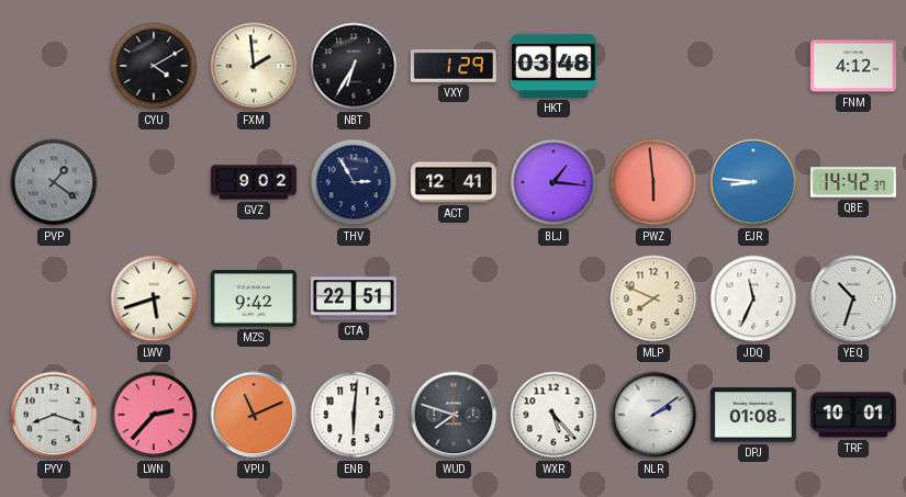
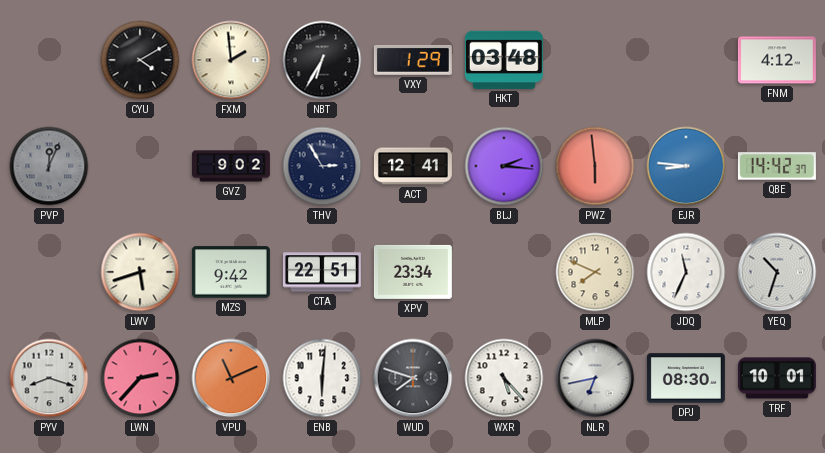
PVP: 1:21 -> 12:04 (49, 166)
BLJ: 1:16 -> 2:16 (504, 166)
XPV: none -> 23:34 (413, 272)
NLR: 2:09 -> 6:43 (595, 378)
DPJ: 01:08 -> 08:30 (686, 378)
